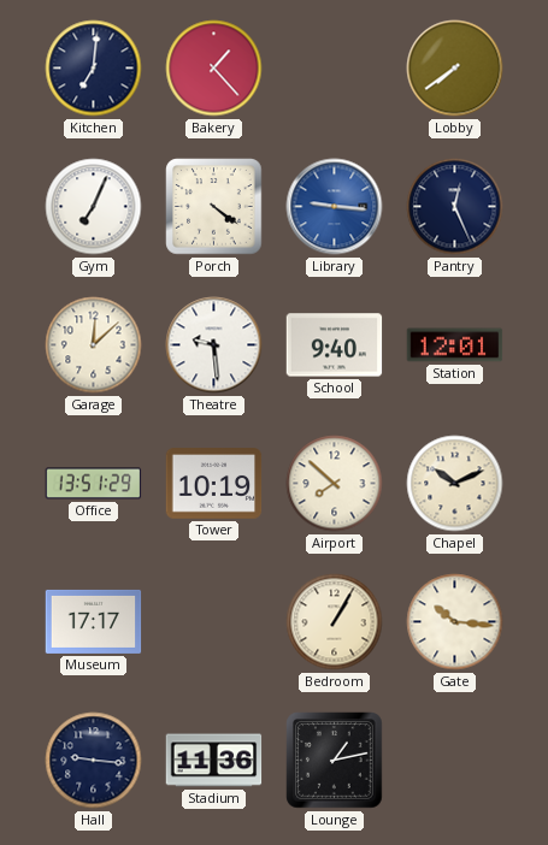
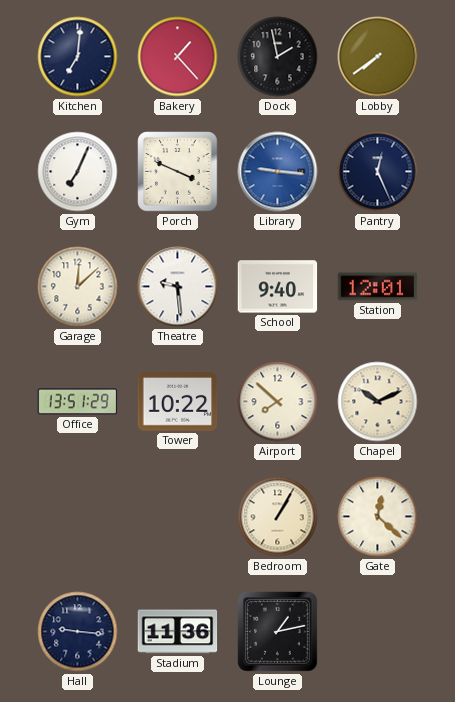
Dock: none -> 1:58 (278, 57)
Porch: 4:21 -> 3:49 (178, 172)
Tower: 10:19 -> 10:22 (178, 402)
Museum: 17:17 -> none (94, 621)
Gate: 10:16 -> 12:22 (378, 517)
